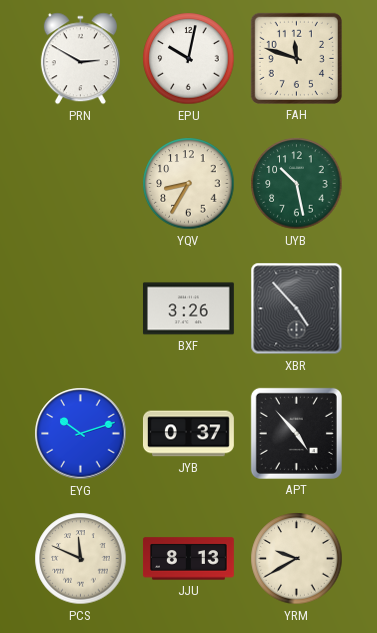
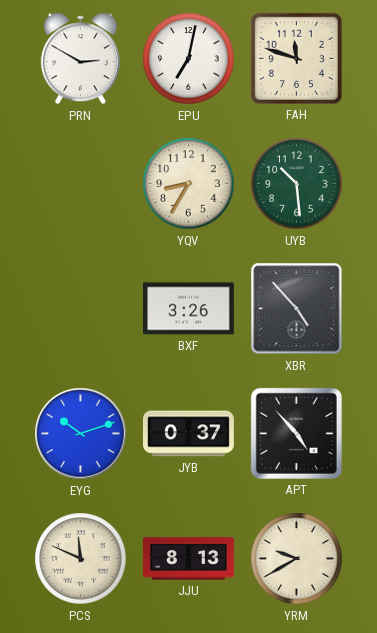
EPU: 10:02 -> 7:02 (189, 59)
UYB: 10:28 -> 10:29 (297, 184)
